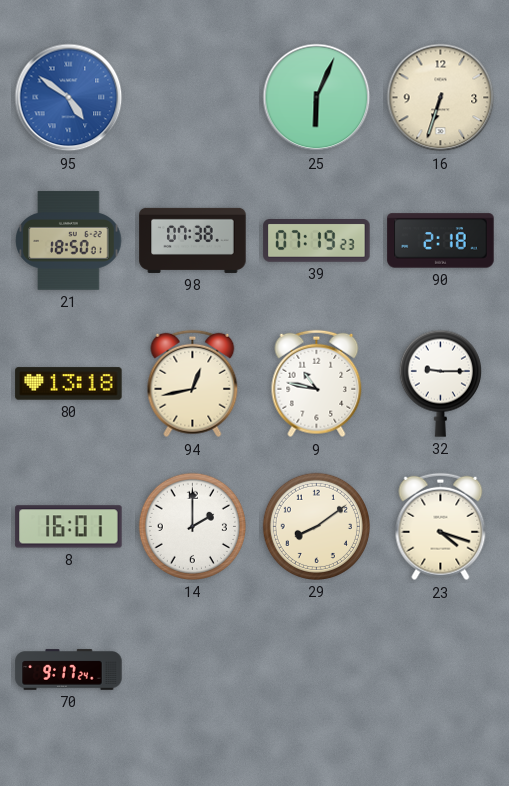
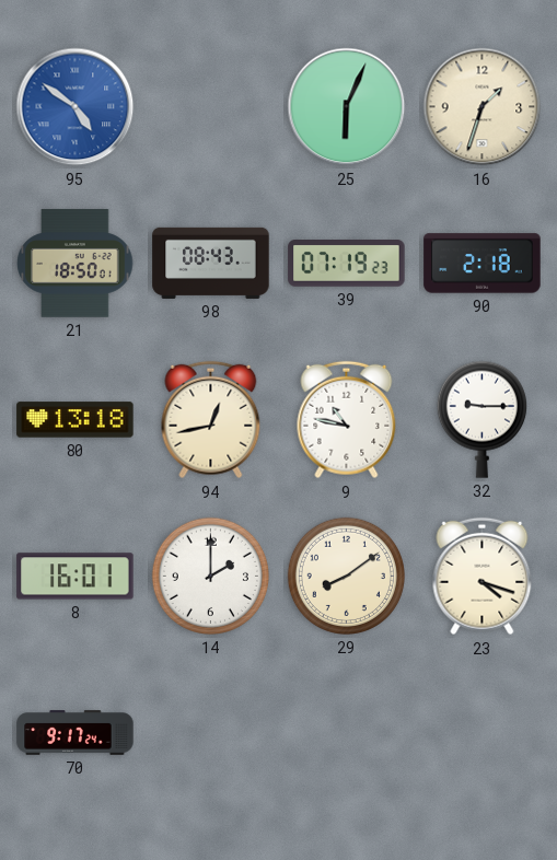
16: 6:33 -> 1:33 (483, 107)
98: 07:38 -> 08:43 (211, 263)
